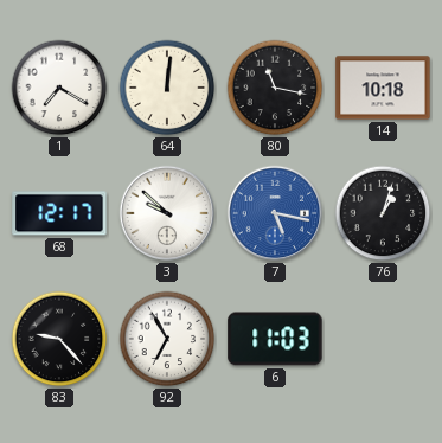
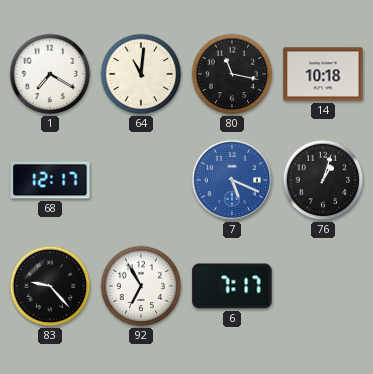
64: 12:01 -> 11:01 (141, 74)
3: 9:52 -> none (167, 213)
7: 5:17 -> 5:19 (232, 180)
6: 11:03 -> 7:17 (232, 286)
